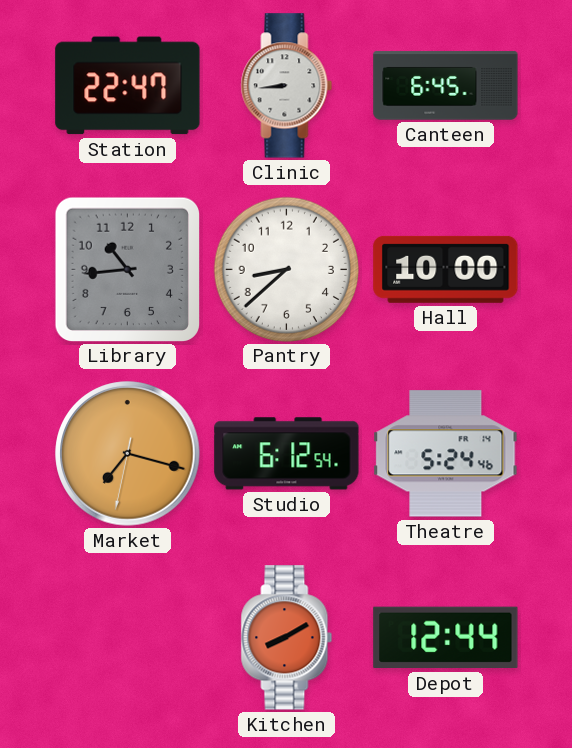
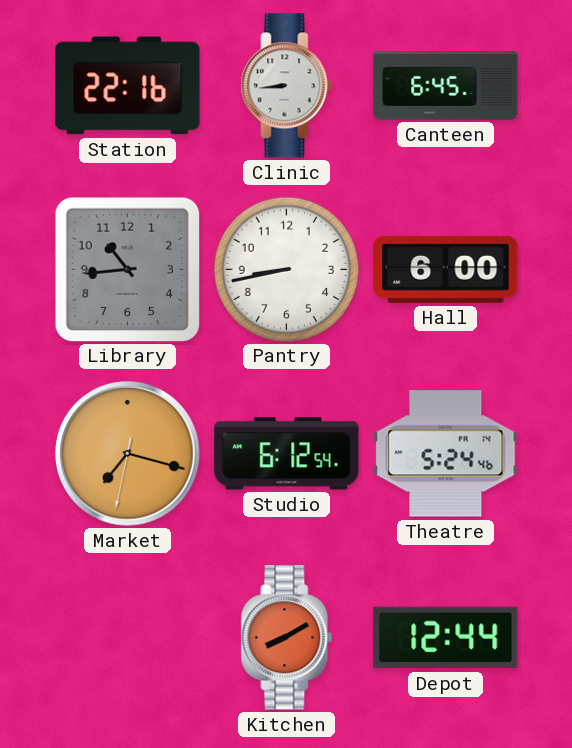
Station: 22:47 -> 22:16 (128, 86)
Pantry: 8:38 -> 8:43 (286, 269)
Hall: 10:00 -> 6:00 (446, 269)
